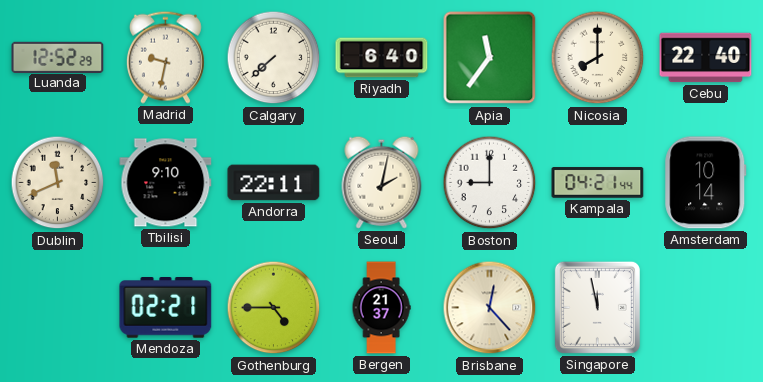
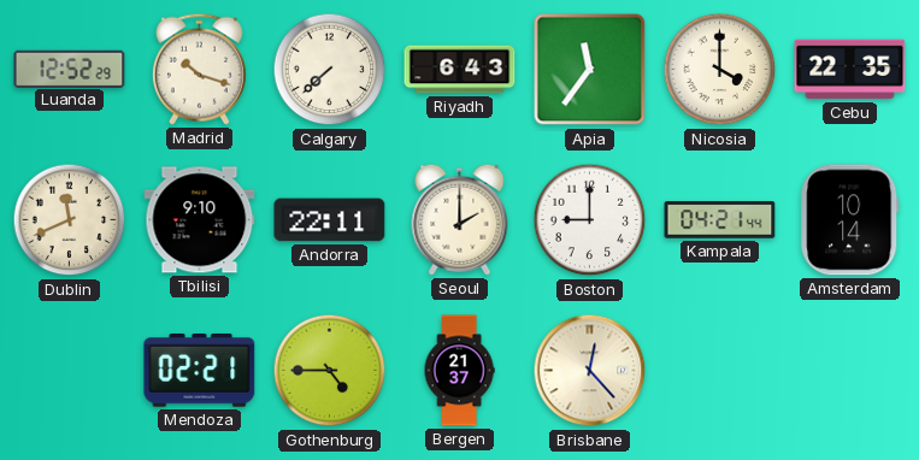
Madrid: 9:32 -> 10:18 (199, 69)
Riyadh: 6:40 -> 6:43 (460, 70)
Nicosia: 8:00 -> 4:00 (720, 70)
Cebu: 22:40 -> 22:35 (850, 70)
Seoul: 2:02 -> 2:00 (460, 219)
Singapore: 11:58 -> none (597, 307)
